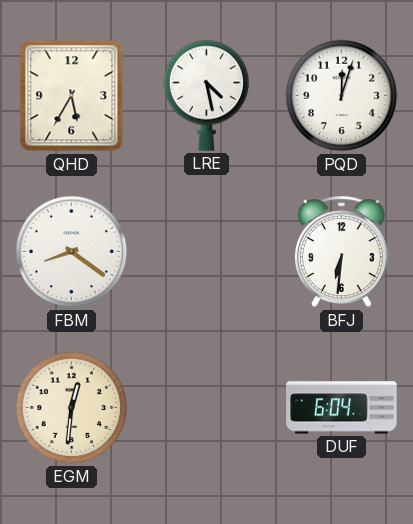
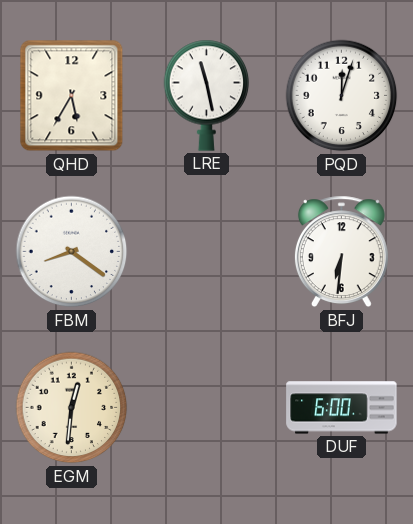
LRE: 4:28 -> 11:28 (207, 95)
DUF: 6:04 -> 6:00 (342, 408)
